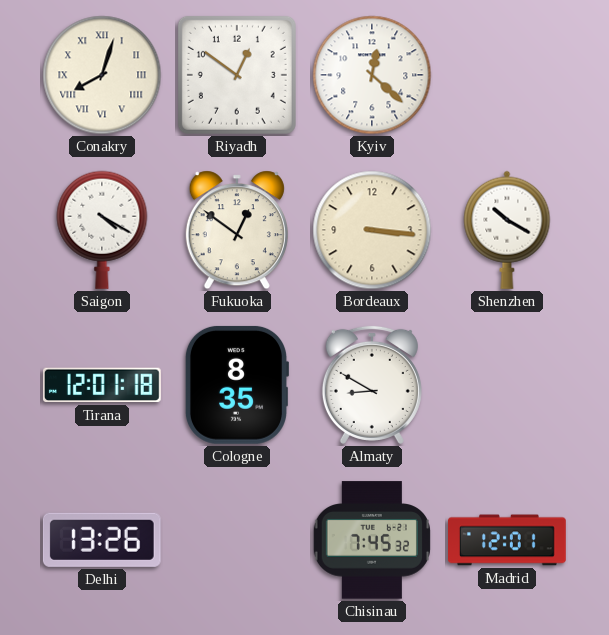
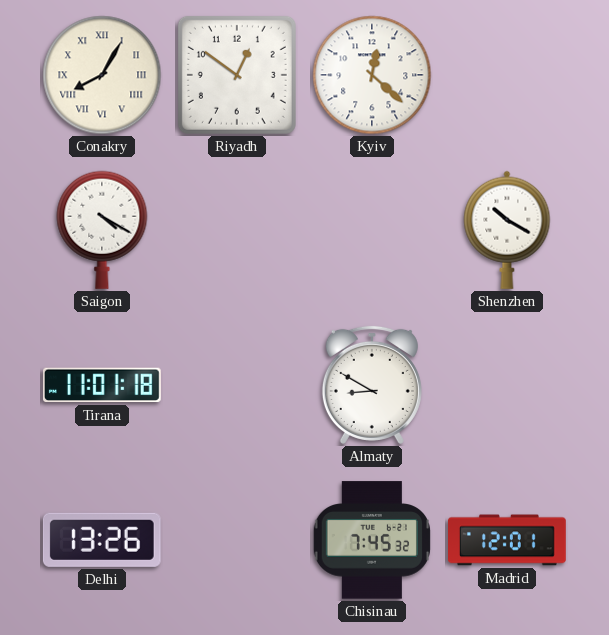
Conakry: 8:03 -> 8:05 (102, 75)
Fukuoka: 12:51 -> none (237, 230)
Bordeaux: 3:16 -> none (372, 230)
Tirana: 12:01 -> 11:01 (102, 385)
Cologne: 8:35 -> none (236, 385)
